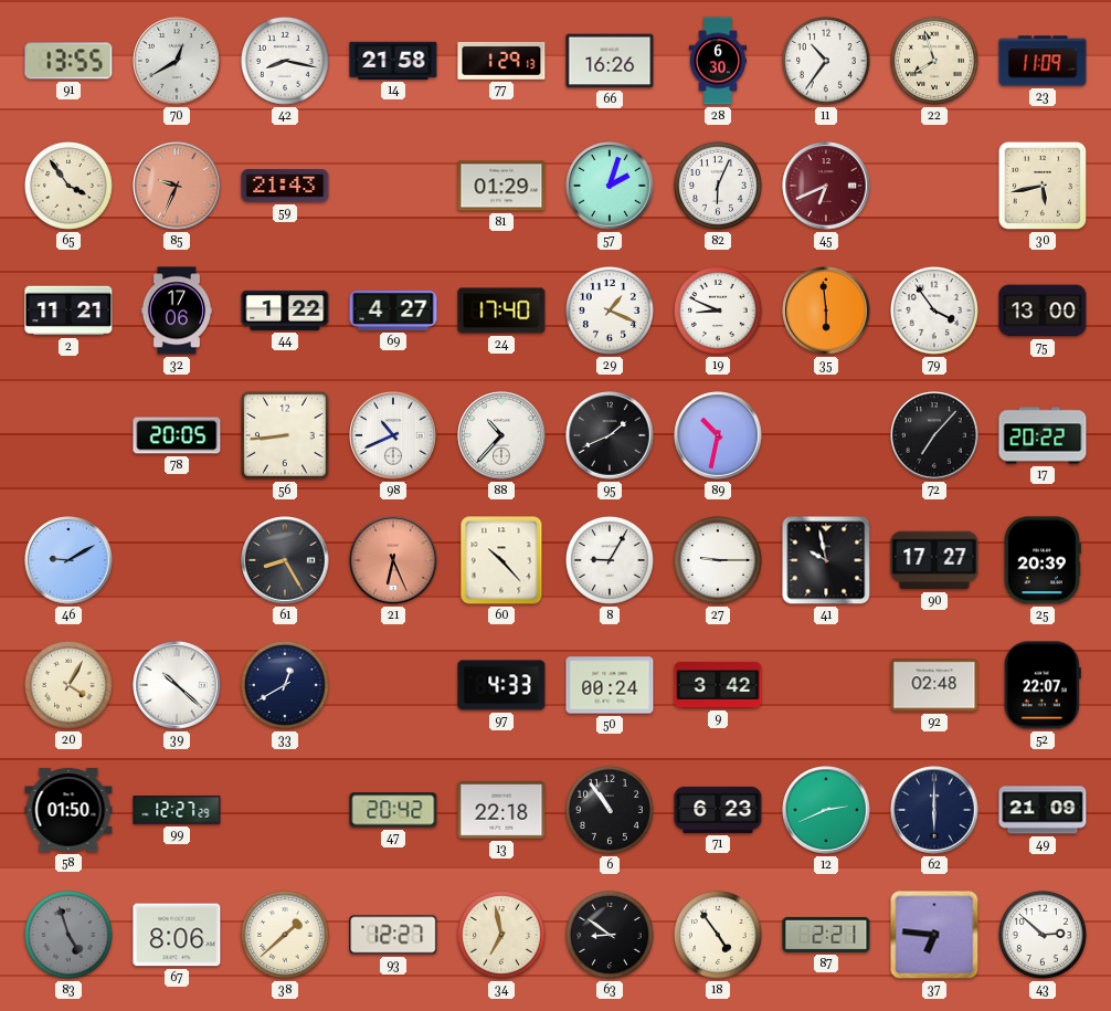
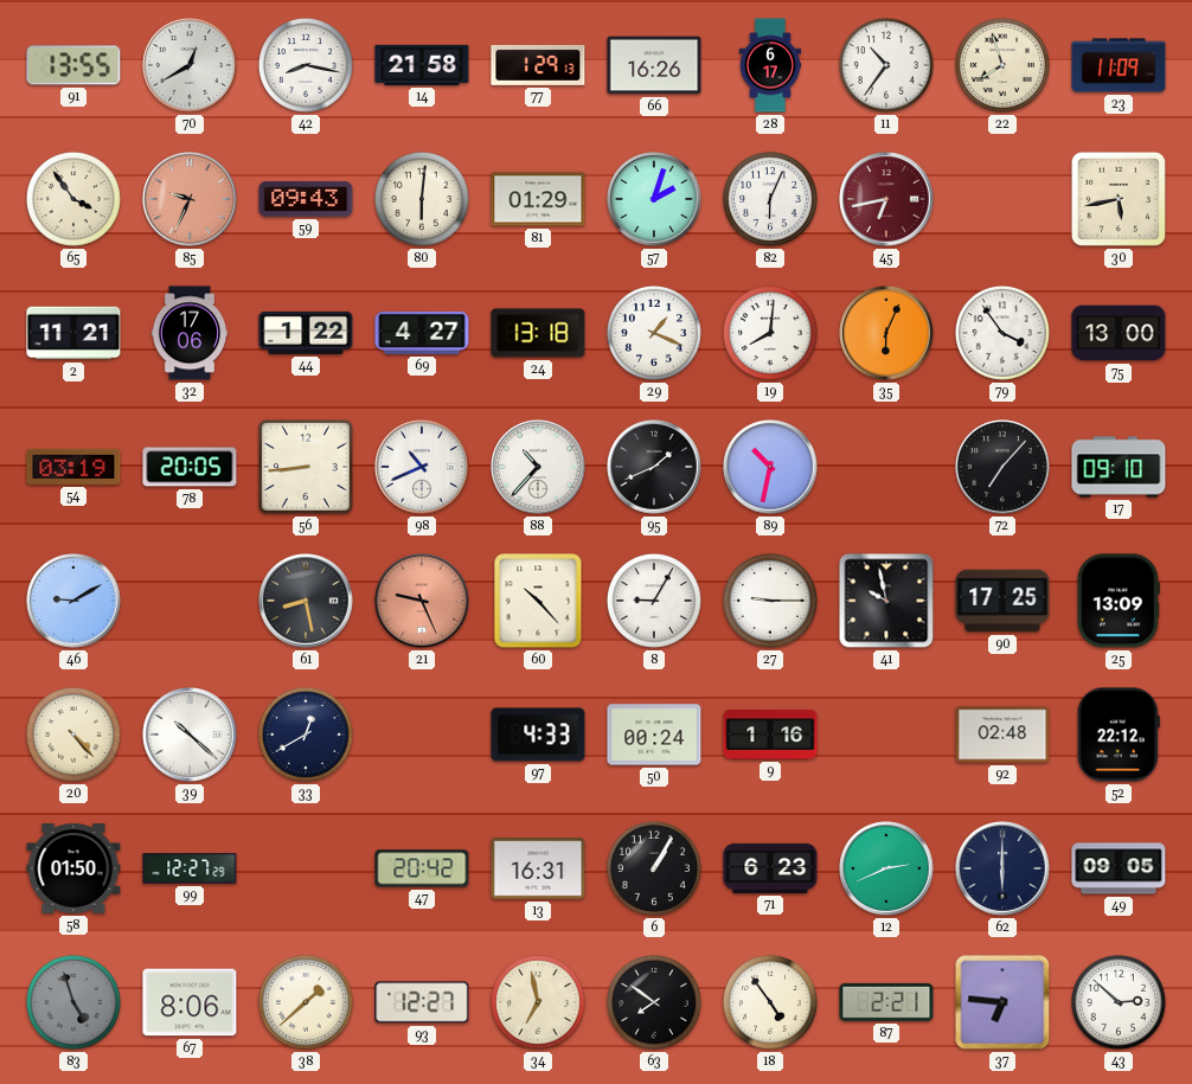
28: 6:30 -> 6:17 (769, 65)
59: 21:43 -> 09:43 (306, 199)
80: none -> 6:01 (422, 199)
45: 6:41 -> 6:43 (886, 199)
24: 17:40 -> 13:18 (538, 333)
19: 8:49 -> 8:01 (770, 333)
35: 5:59 -> 6:04 (886, 333)
54: none -> 03:19 (73, 467)
17: 20:22 -> 09:10 (1119, 467)
61: 8:25 -> 8:28 (306, 601)
21: 6:26 -> 9:26 (422, 601)
90: 17:27 -> 17:25 (1002, 601)
25: 20:39 -> 13:09 (1119, 601)
20: 4:05 -> 4:23 (73, 735)
9: 3:42 -> 1:16 (770, 735)
52: 22:07 -> 22:12 (1119, 735)
13: 22:18 -> 16:31 (538, 868)
6: 10:54 -> 1:05 (654, 868)
49: 21:09 -> 09:05 (1119, 868)
63: 8:51 -> 7:51 (654, 1002)
